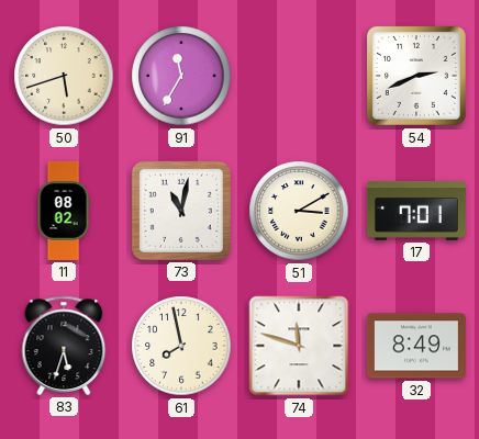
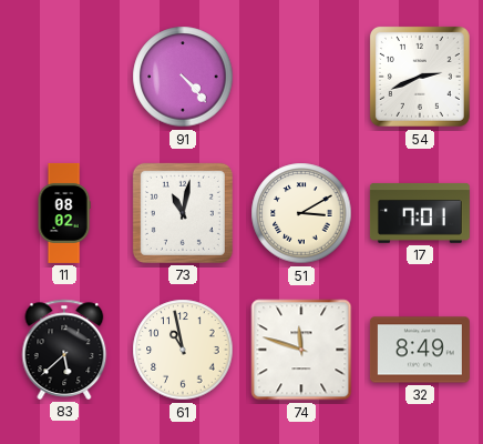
50: 5:42 -> none (64, 76)
91: 11:35 -> 4:23 (183, 77)
83: 5:33 -> 5:38 (64, 350)
61: 7:58 -> 10:58 (183, 350)
